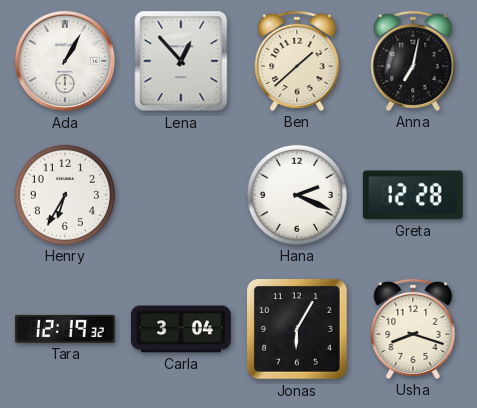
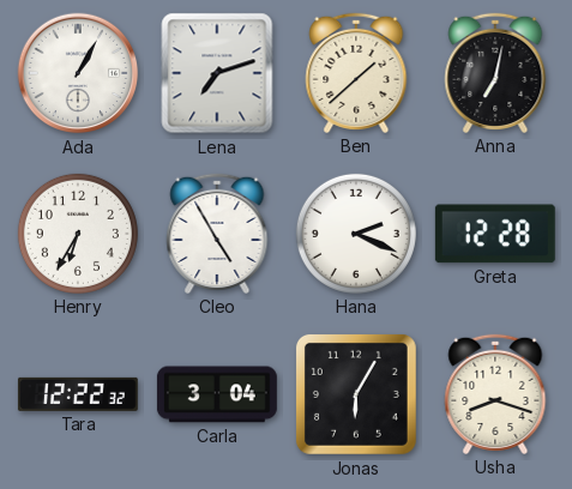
Lena: 12:53 -> 7:12 (217, 73)
Cleo: none -> 4:55 (217, 234)
Tara: 12:19 -> 12:22 (78, 394)
